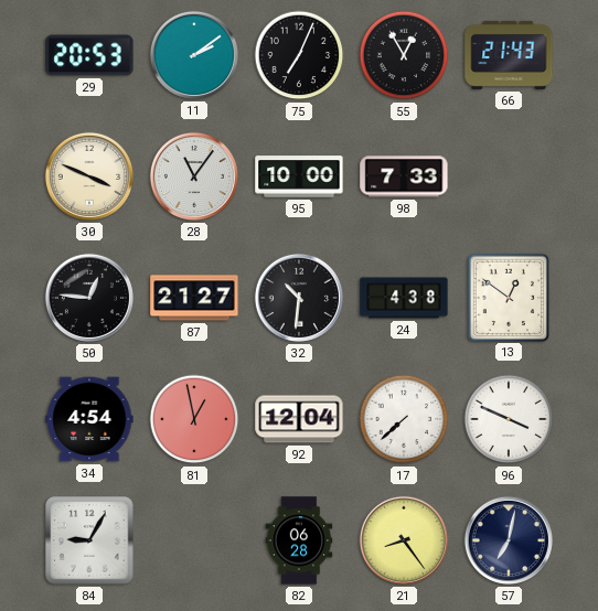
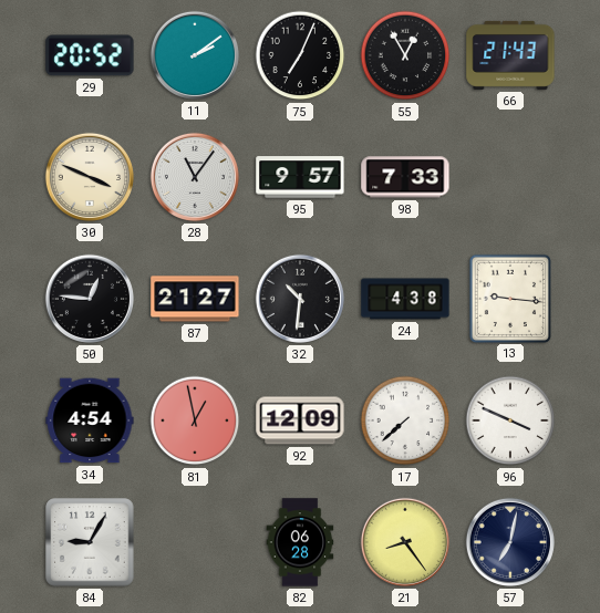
29: 20:53 -> 20:52 (90, 55)
95: 10:00 -> 9:57 (300, 177)
13: 12:51 -> 9:16 (510, 298)
92: 12:04 -> 12:09 (300, 420)
